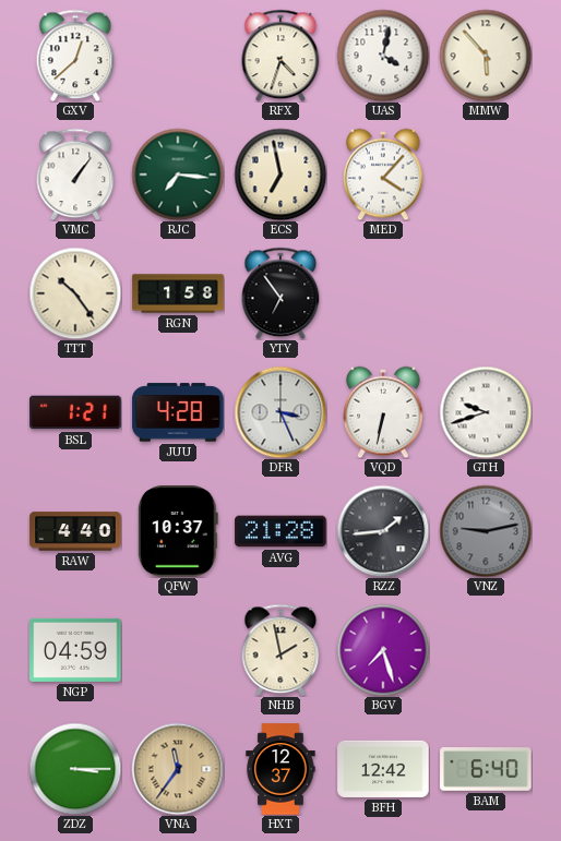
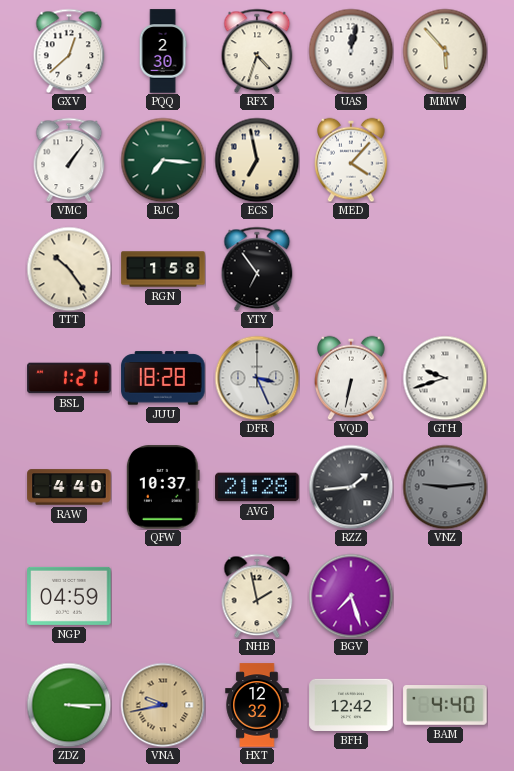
PQQ: none -> 2:30 (163, 51)
UAS: 4:02 -> 12:02 (351, 51)
JUU: 4:28 -> 18:28 (163, 378)
VNZ: 9:13 -> 9:14 (445, 487)
VNA: 11:36 -> 9:43 (163, 705)
HXT: 12:37 -> 12:32 (257, 705)
BAM: 6:40 -> 4:40 (445, 706)
